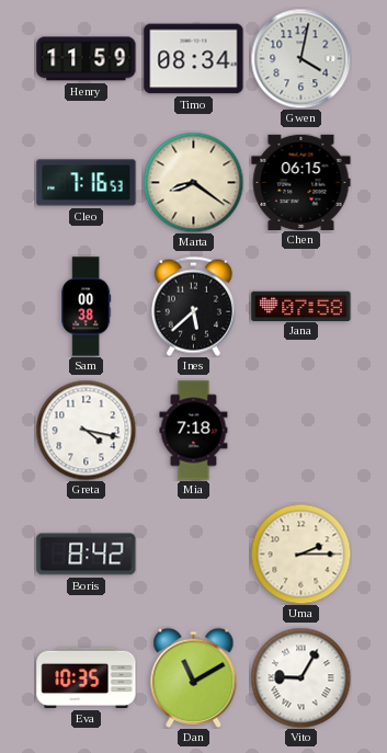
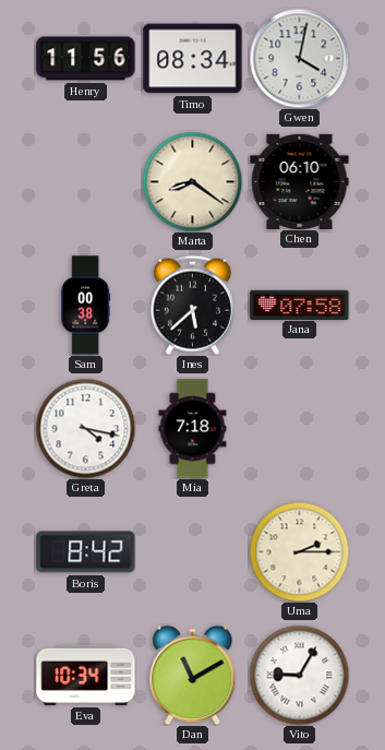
Henry: 11:59 -> 11:56 (86, 59)
Cleo: 7:16 -> none (87, 183)
Chen: 06:15 -> 06:10 (300, 181)
Eva: 10:35 -> 10:34 (86, 675)
